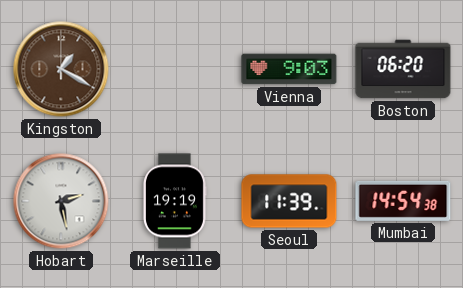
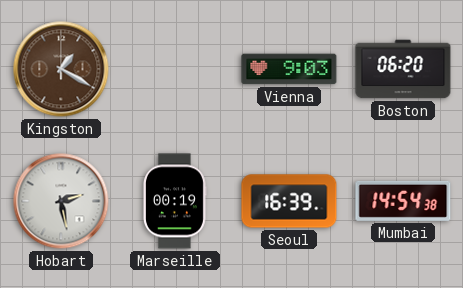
Marseille: 19:19 -> 00:19 (175, 201)
Seoul: 11:39 -> 16:39 (289, 201)
